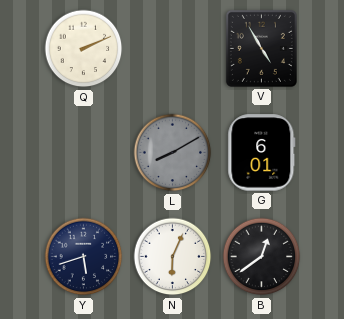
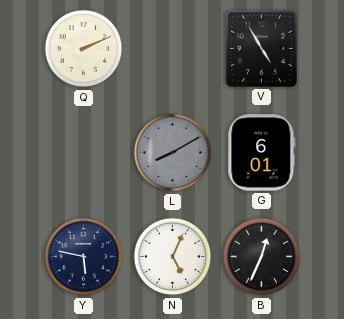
Y: 5:42 -> 5:47 (84, 257)
N: 6:04 -> 5:04 (173, 257)
B: 12:39 -> 12:34 (262, 257)
